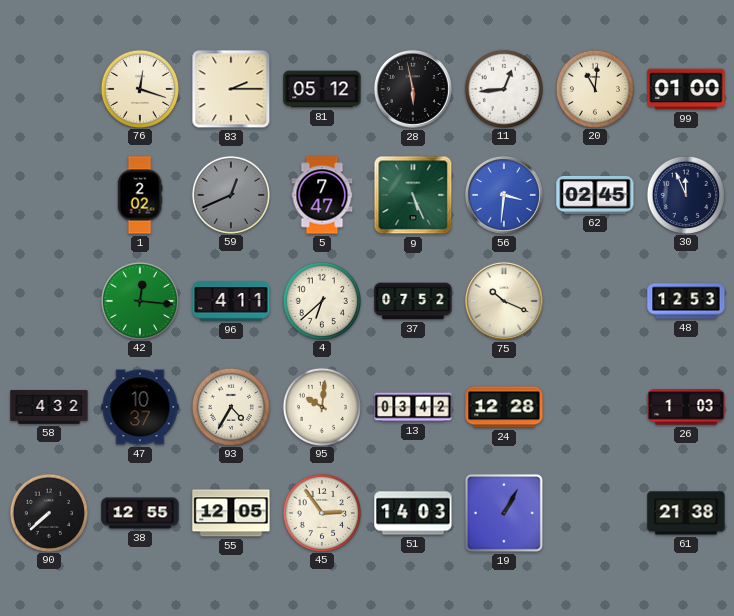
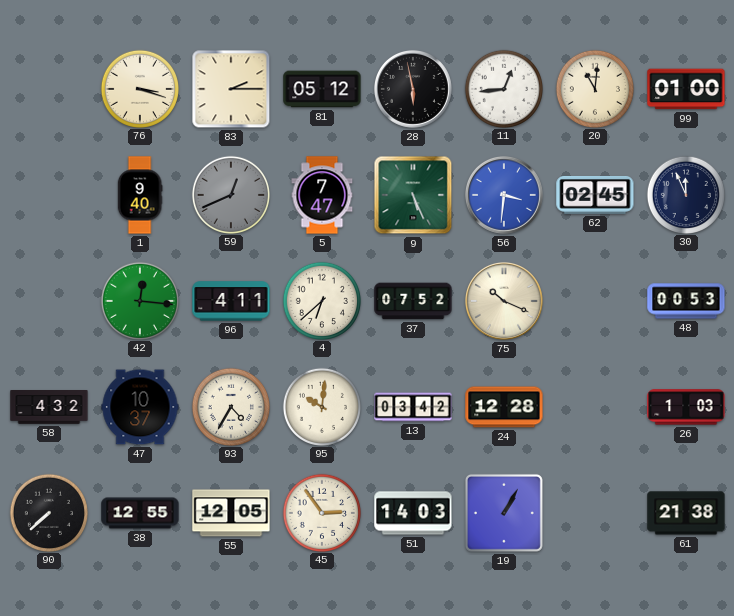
76: 12:18 -> 3:18 (139, 88)
1: 2:02 -> 9:40 (140, 195)
48: 12:53 -> 00:53 (686, 301)
